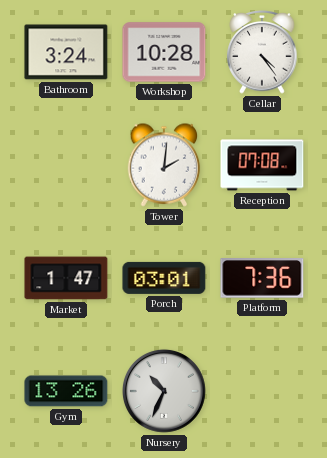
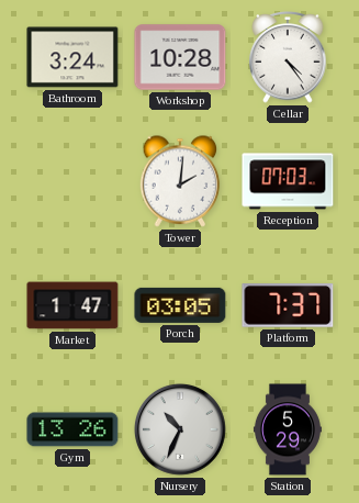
Reception: 07:08 -> 07:03 (288, 181)
Porch: 03:01 -> 03:05 (180, 305)
Platform: 7:36 -> 7:37 (288, 305)
Station: none -> 5:29 (288, 429)
